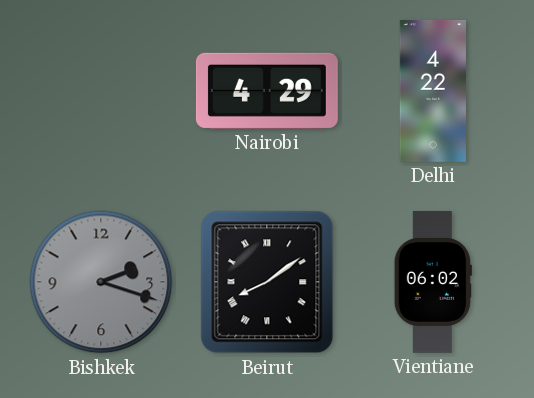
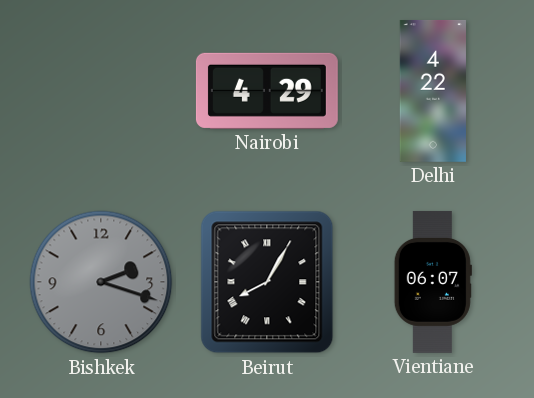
Beirut: 8:09 -> 8:05 (267, 282)
Vientiane: 06:02 -> 06:07 (433, 282)
